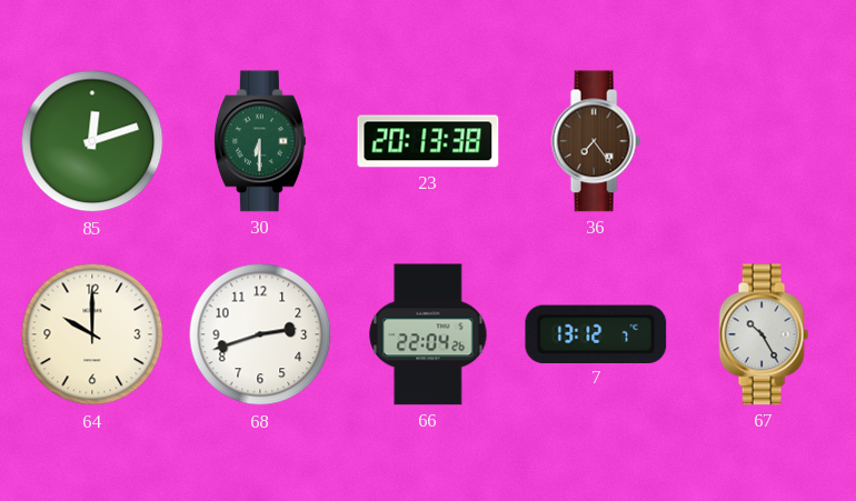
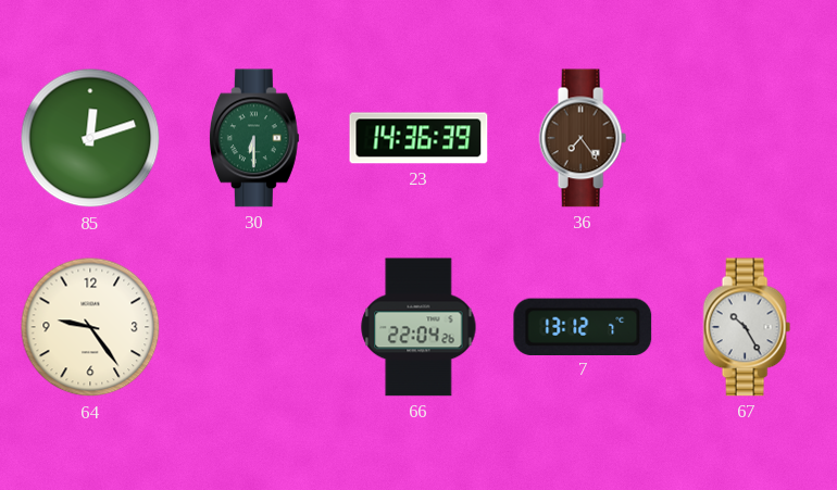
23: 20:13 -> 14:36 (418, 138)
64: 10:00 -> 9:24 (90, 327)
68: 2:42 -> none (260, 334)
